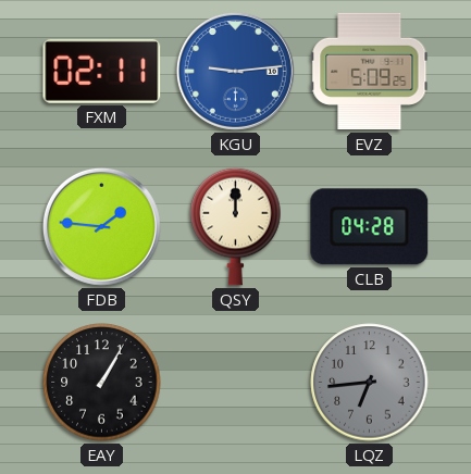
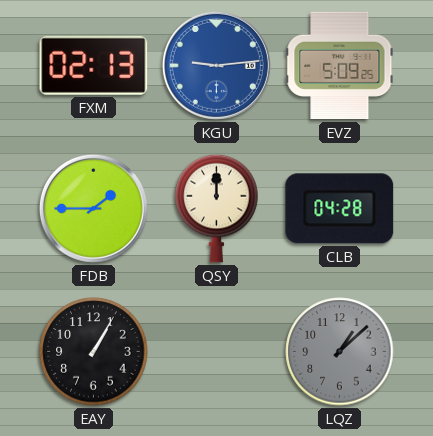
FXM: 02:11 -> 02:13 (94, 65)
FDB: 1:46 -> 1:45 (93, 208)
LQZ: 6:44 -> 1:08 (340, 352)
